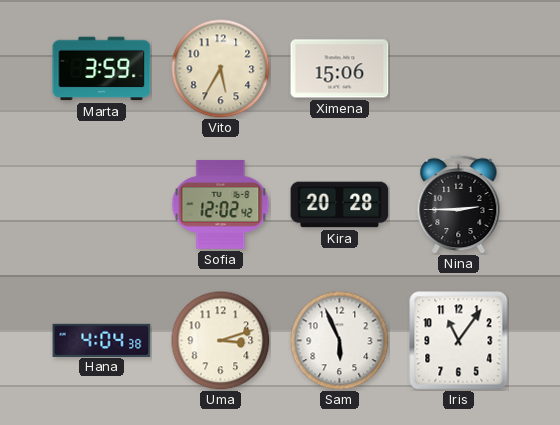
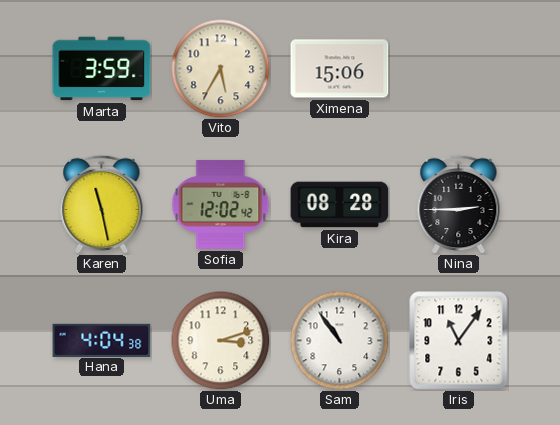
Karen: none -> 11:28 (102, 204)
Kira: 20:28 -> 08:28 (340, 205)
Sam: 5:56 -> 10:54 (340, 341)
